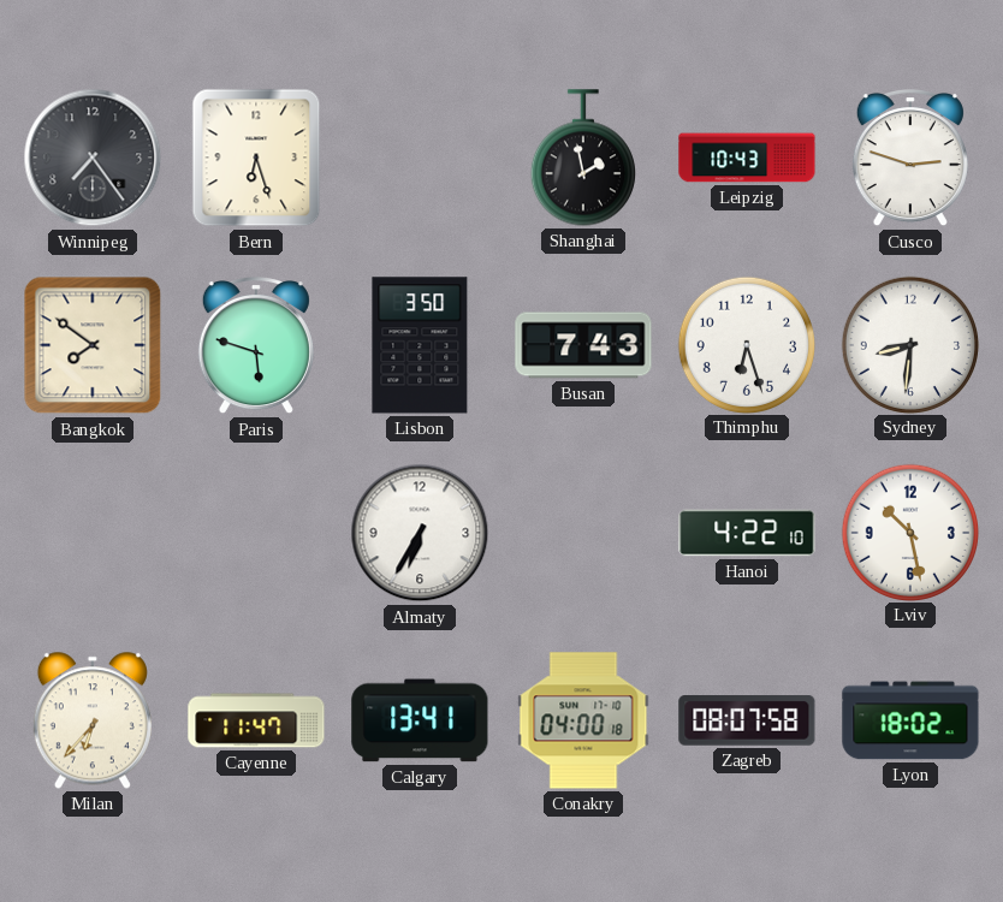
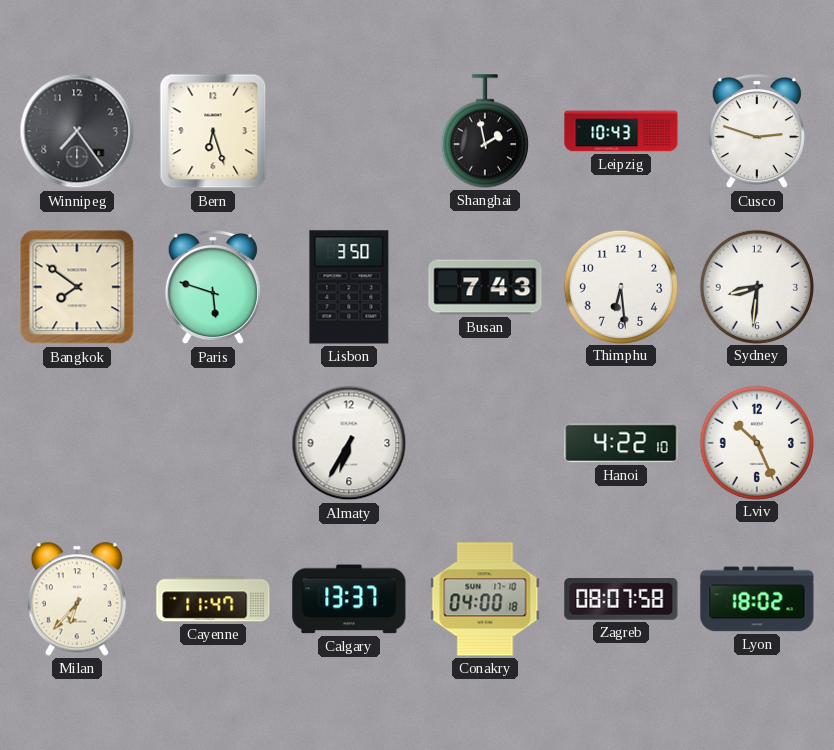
Thimphu: 6:27 -> 6:29 (620, 286)
Lviv: 10:28 -> 10:26 (756, 442)
Calgary: 13:41 -> 13:37 (349, 599)
